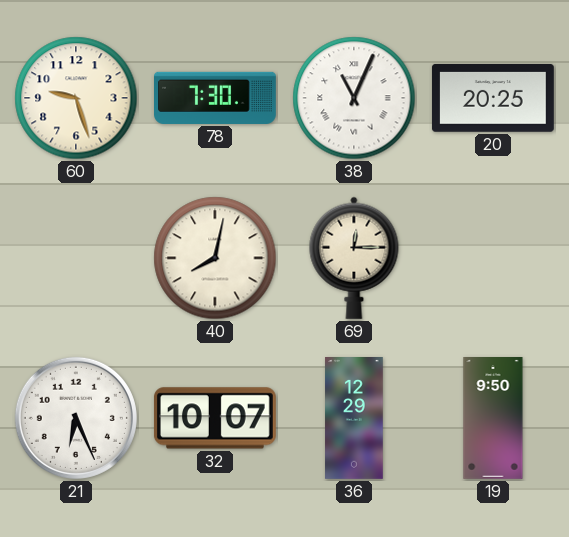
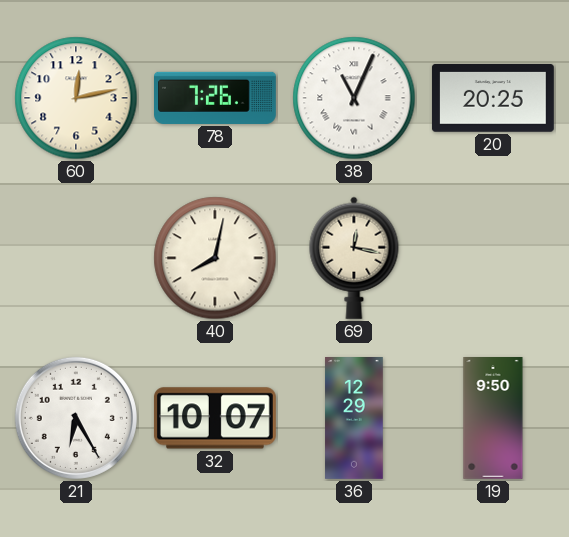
60: 9:27 -> 12:13 (76, 98)
78: 7:30 -> 7:26 (216, 98)
69: 12:15 -> 12:17 (354, 258)
21: 6:26 -> 6:25 (76, 418)
